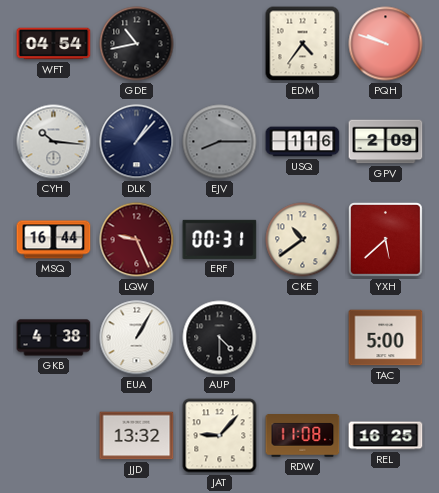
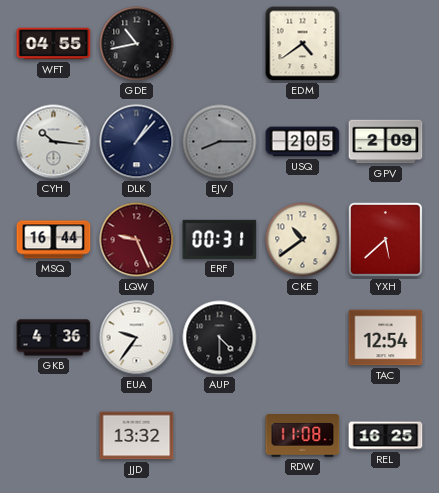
WFT: 04:54 -> 04:55 (54, 44)
EDM: 4:36 -> 4:39 (303, 44)
PQH: 9:48 -> none (386, 44)
USQ: 1:16 -> 2:05 (303, 142)
GKB: 4:38 -> 4:36 (54, 338)
EUA: 1:05 -> 9:36 (137, 338)
TAC: 5:00 -> 12:54 (386, 338)
JAT: 9:07 -> none (220, 436)
